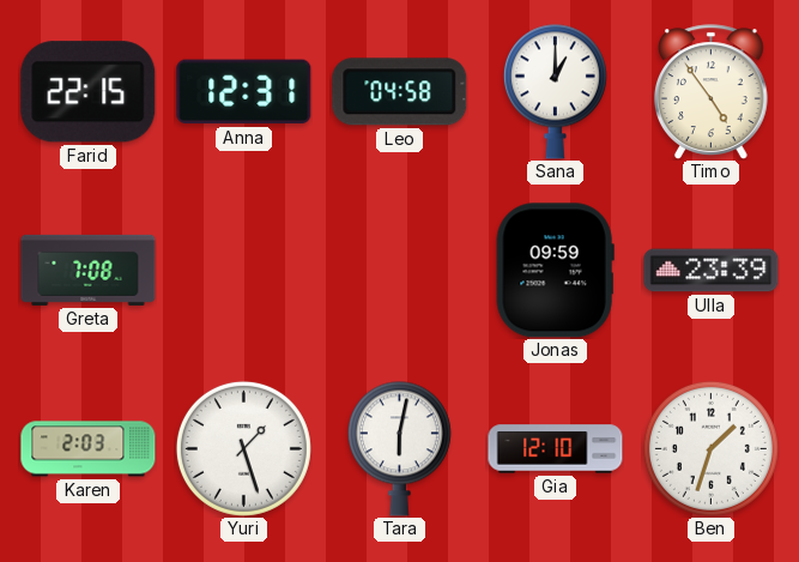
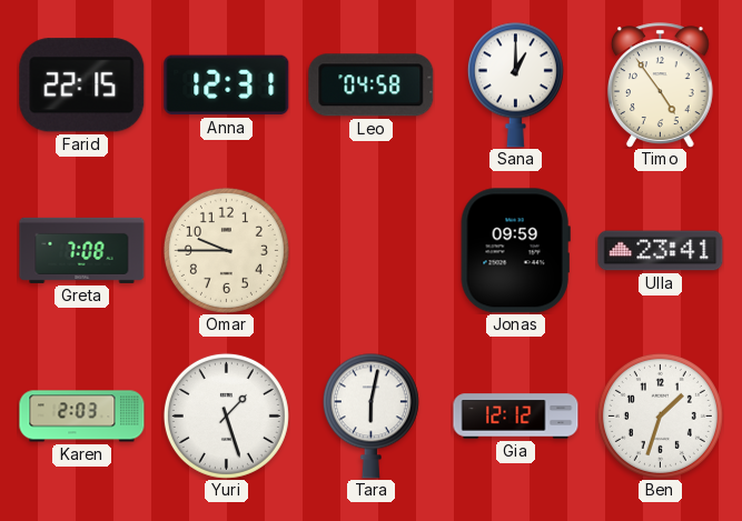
Omar: none -> 9:45 (226, 250)
Ulla: 23:39 -> 23:41 (661, 251)
Gia: 12:10 -> 12:12 (516, 417)
